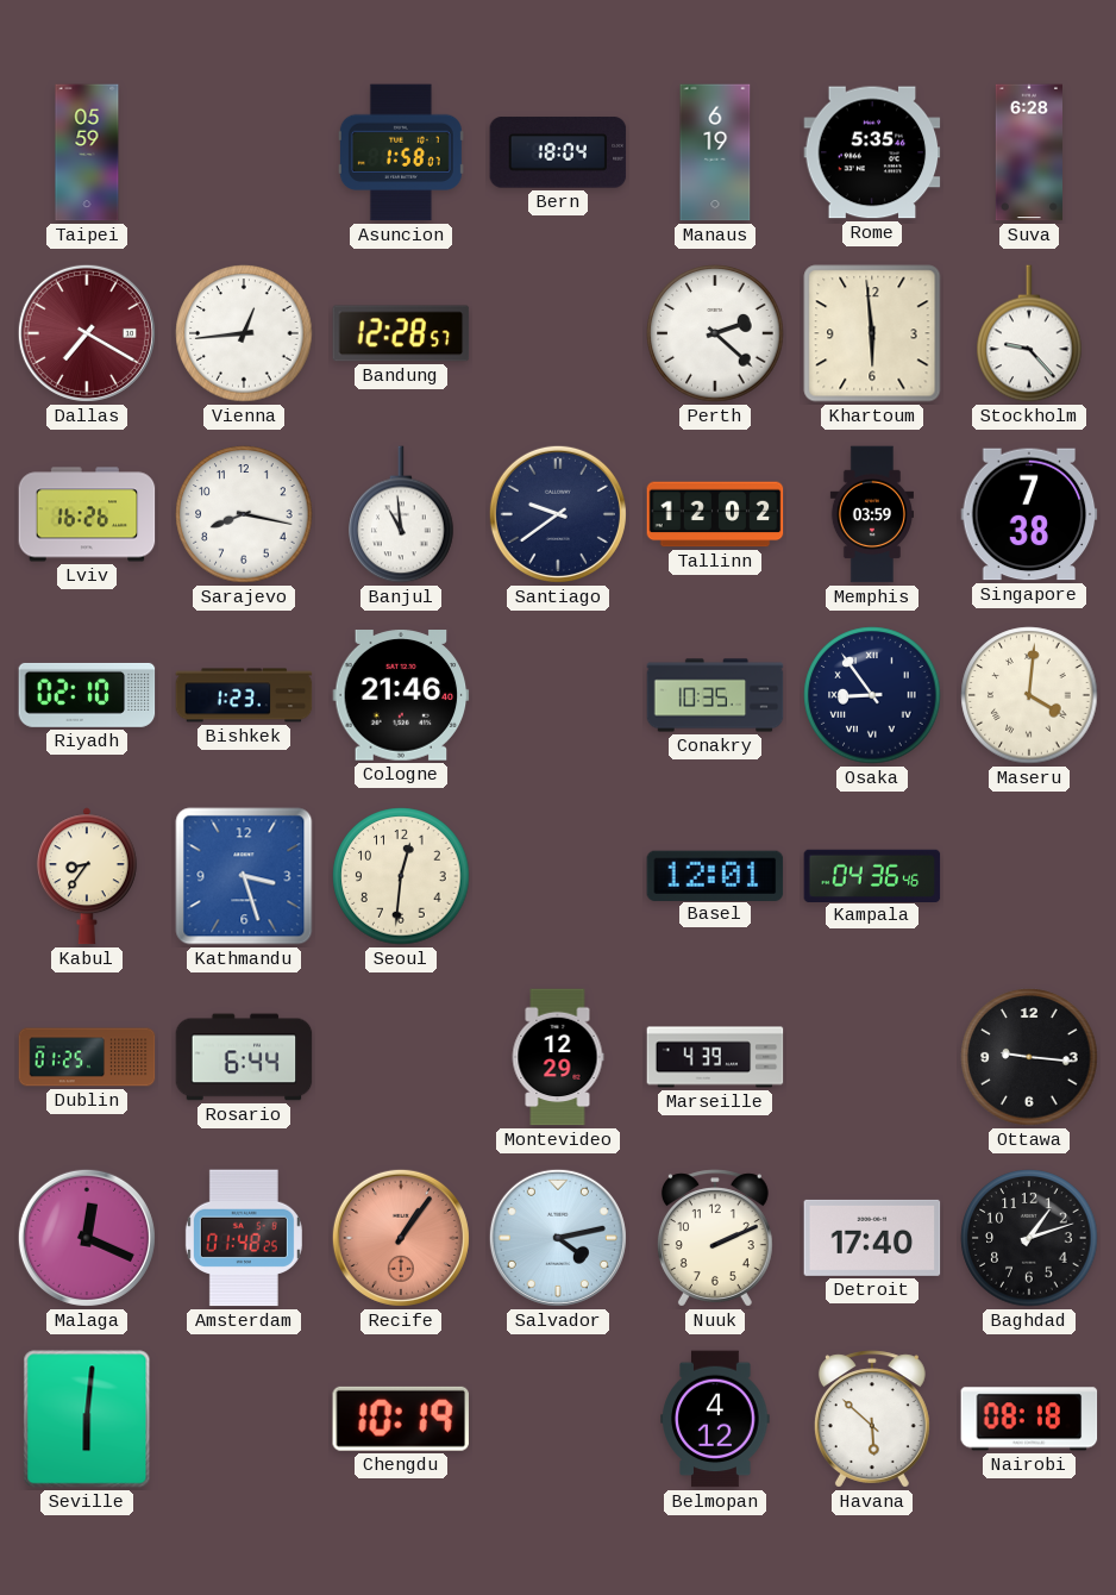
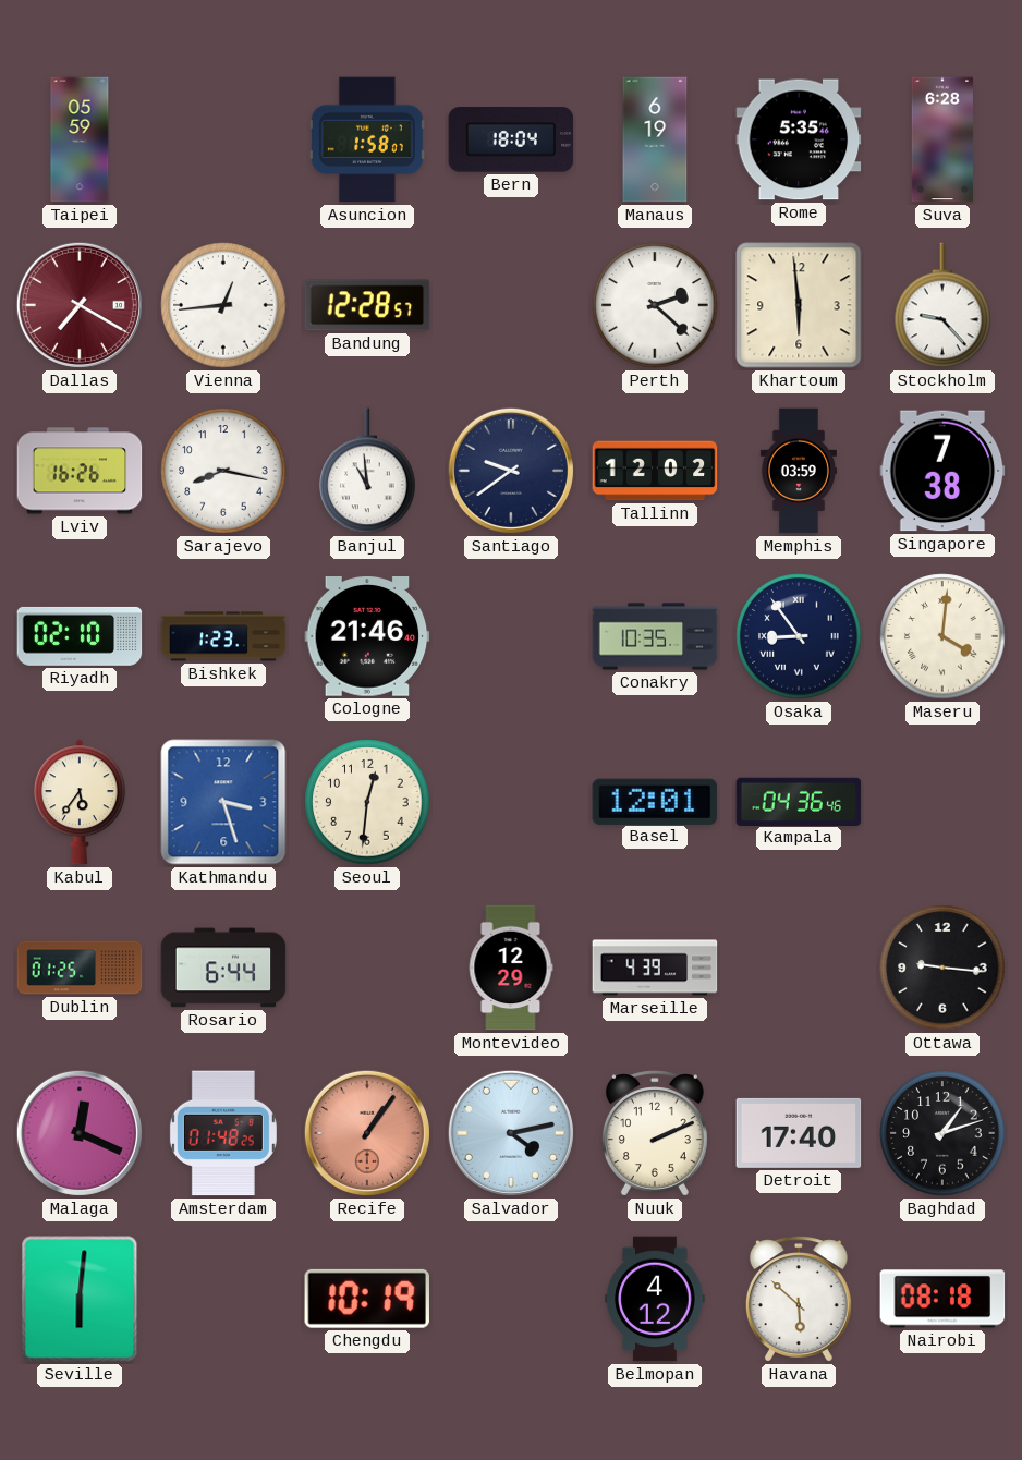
Kabul: 8:36 -> 5:36 (80, 802)
